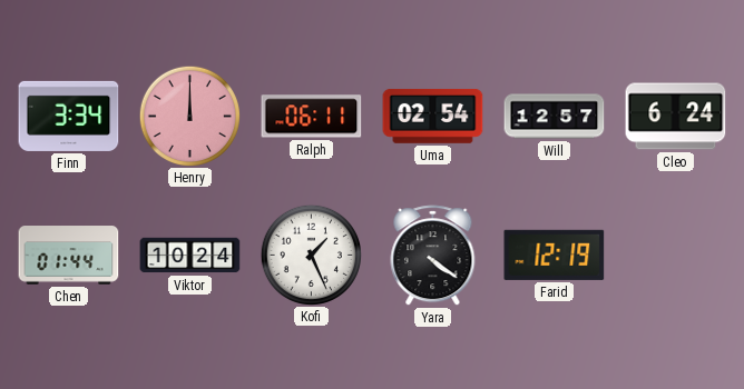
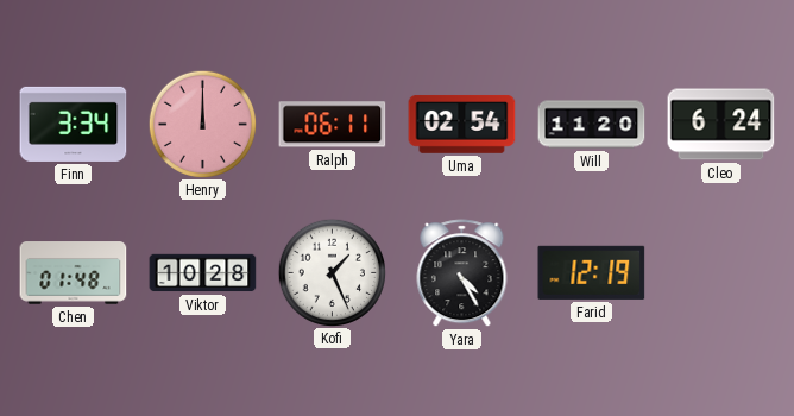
Will: 12:57 -> 11:20 (592, 125)
Chen: 01:44 -> 01:48 (74, 273)
Viktor: 10:24 -> 10:28 (203, 273)
Yara: 4:21 -> 4:25 (462, 273)
